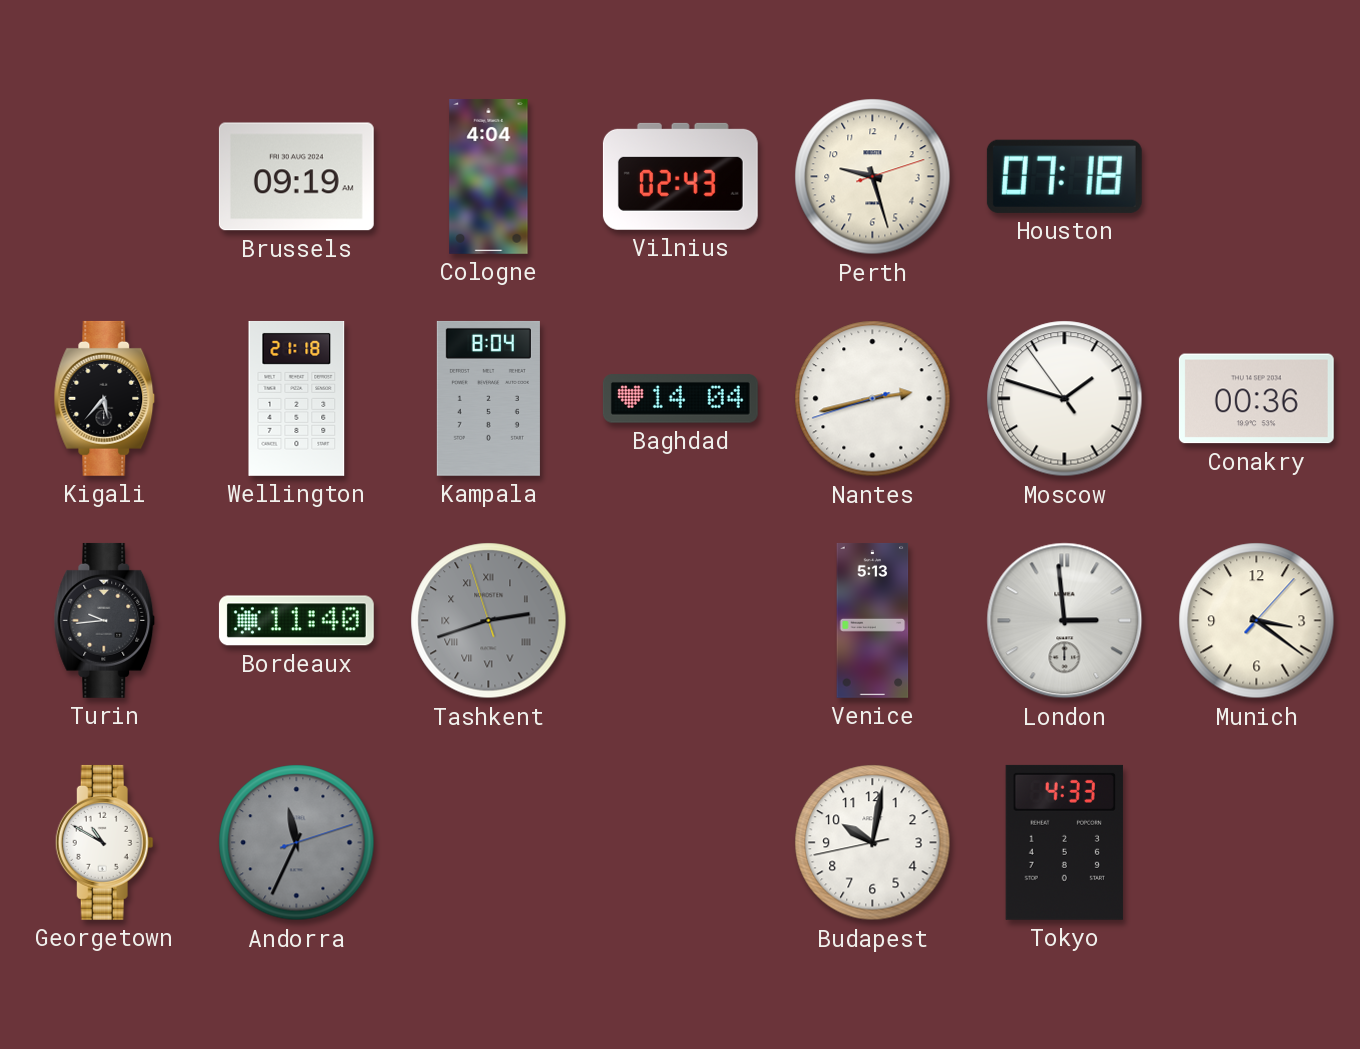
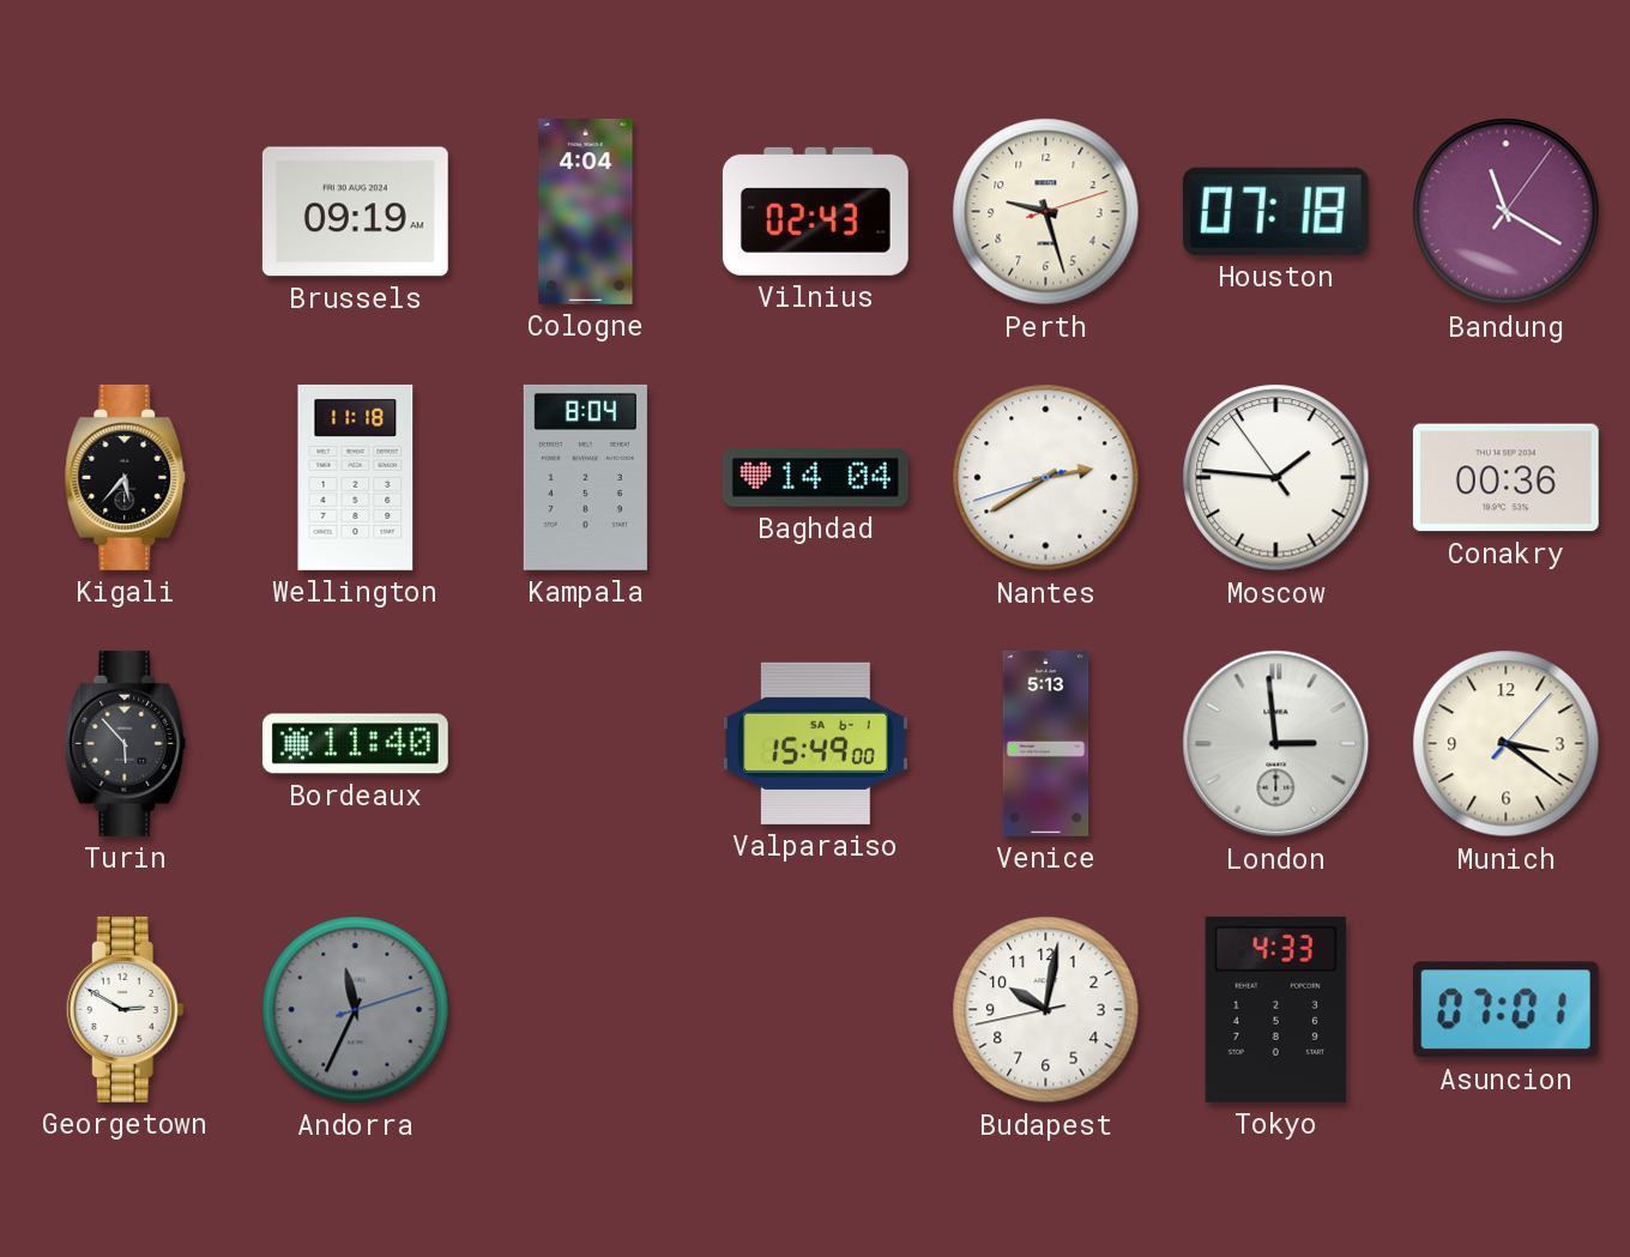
Bandung: none -> 11:20 (1507, 212)
Wellington: 21:18 -> 11:18 (356, 477)
Nantes: 2:42 -> 2:39 (1046, 478)
Moscow: 1:47 -> 1:45 (1276, 478)
Turin: 9:44 -> 5:53 (126, 743)
Tashkent: 2:41 -> none (489, 621)
Valparaiso: none -> 15:49 (815, 743)
Georgetown: 10:50 -> 2:50 (125, 1009)
Asuncion: none -> 07:01 (1505, 1010)
